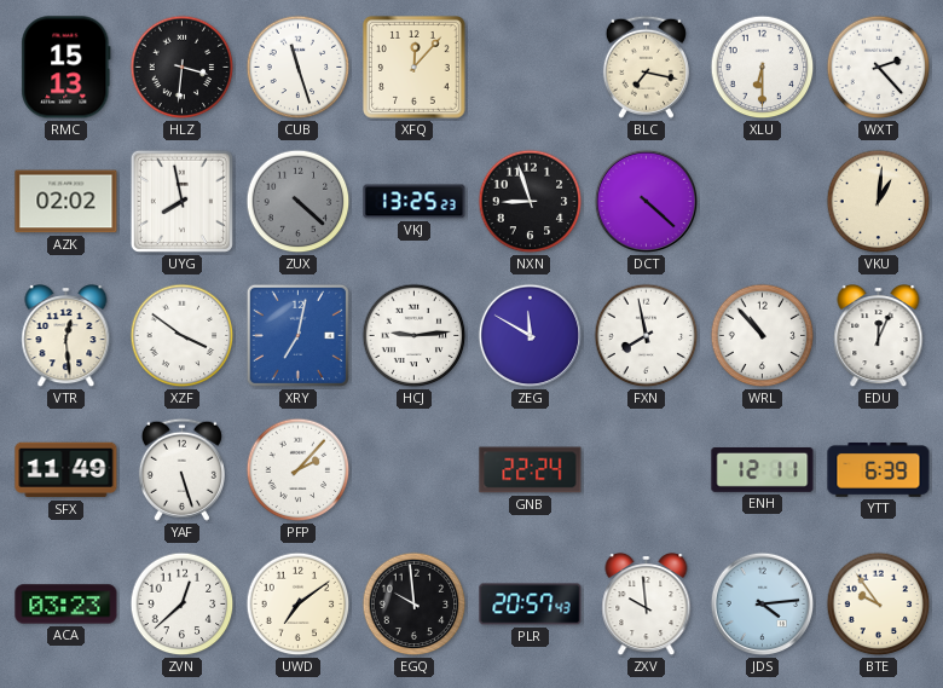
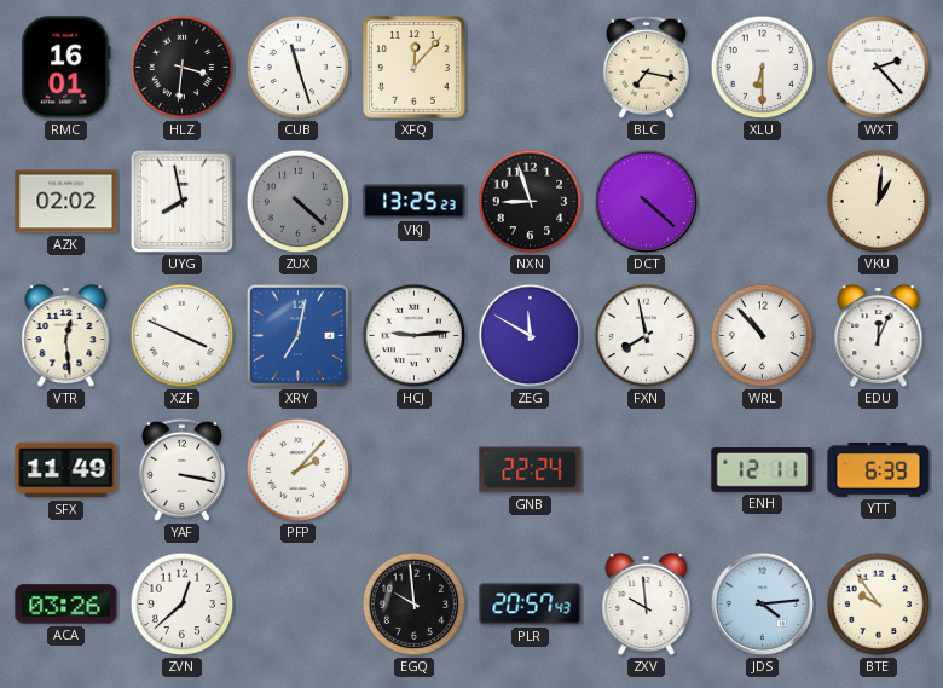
RMC: 15:13 -> 16:01 (66, 68)
XZF: 3:51 -> 3:49 (183, 336)
YAF: 5:27 -> 3:17 (181, 469)
ACA: 03:23 -> 03:26 (66, 605)
UWD: 7:09 -> none (299, 605)
